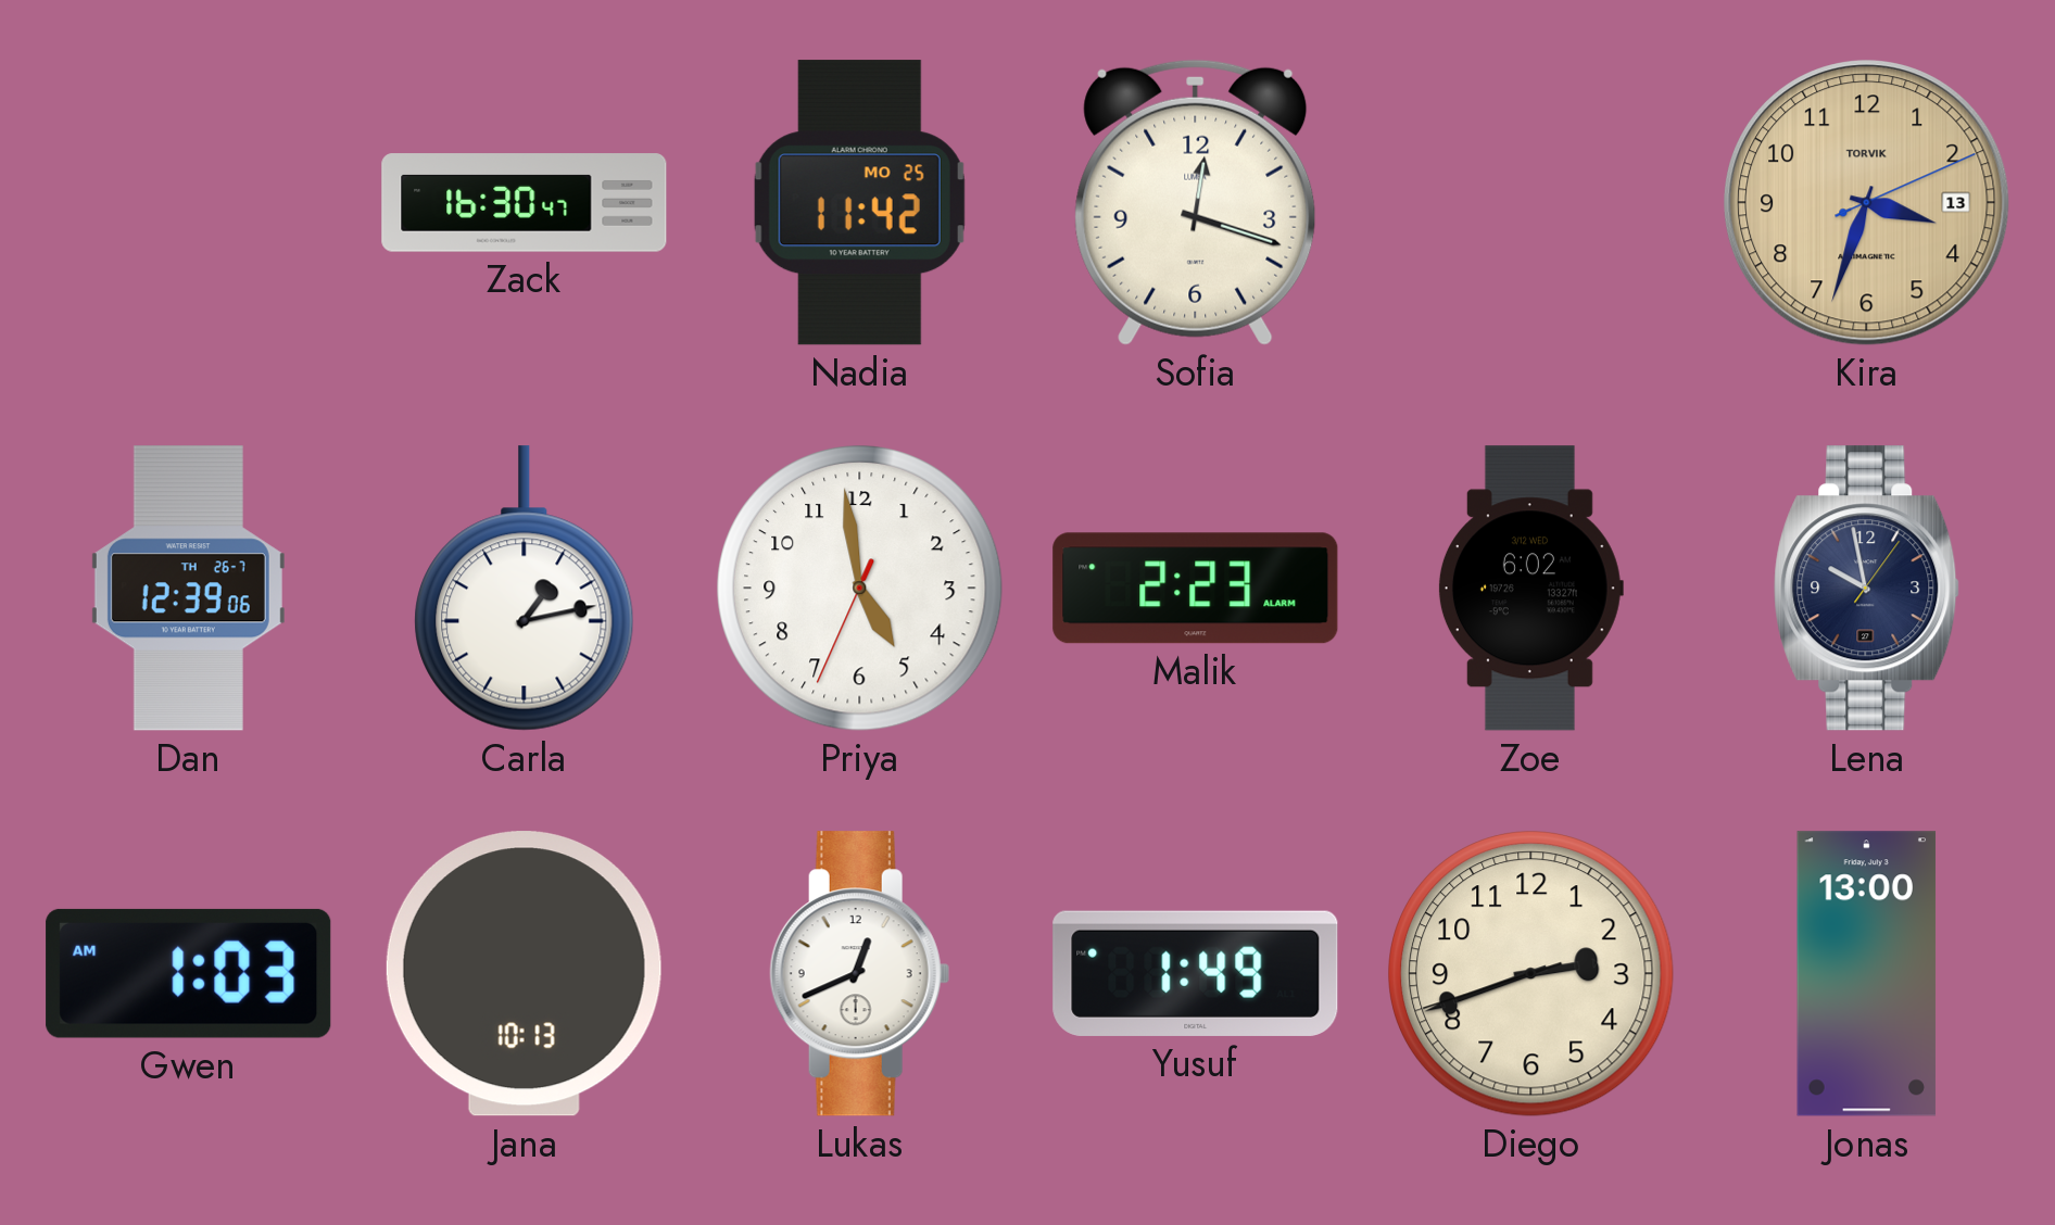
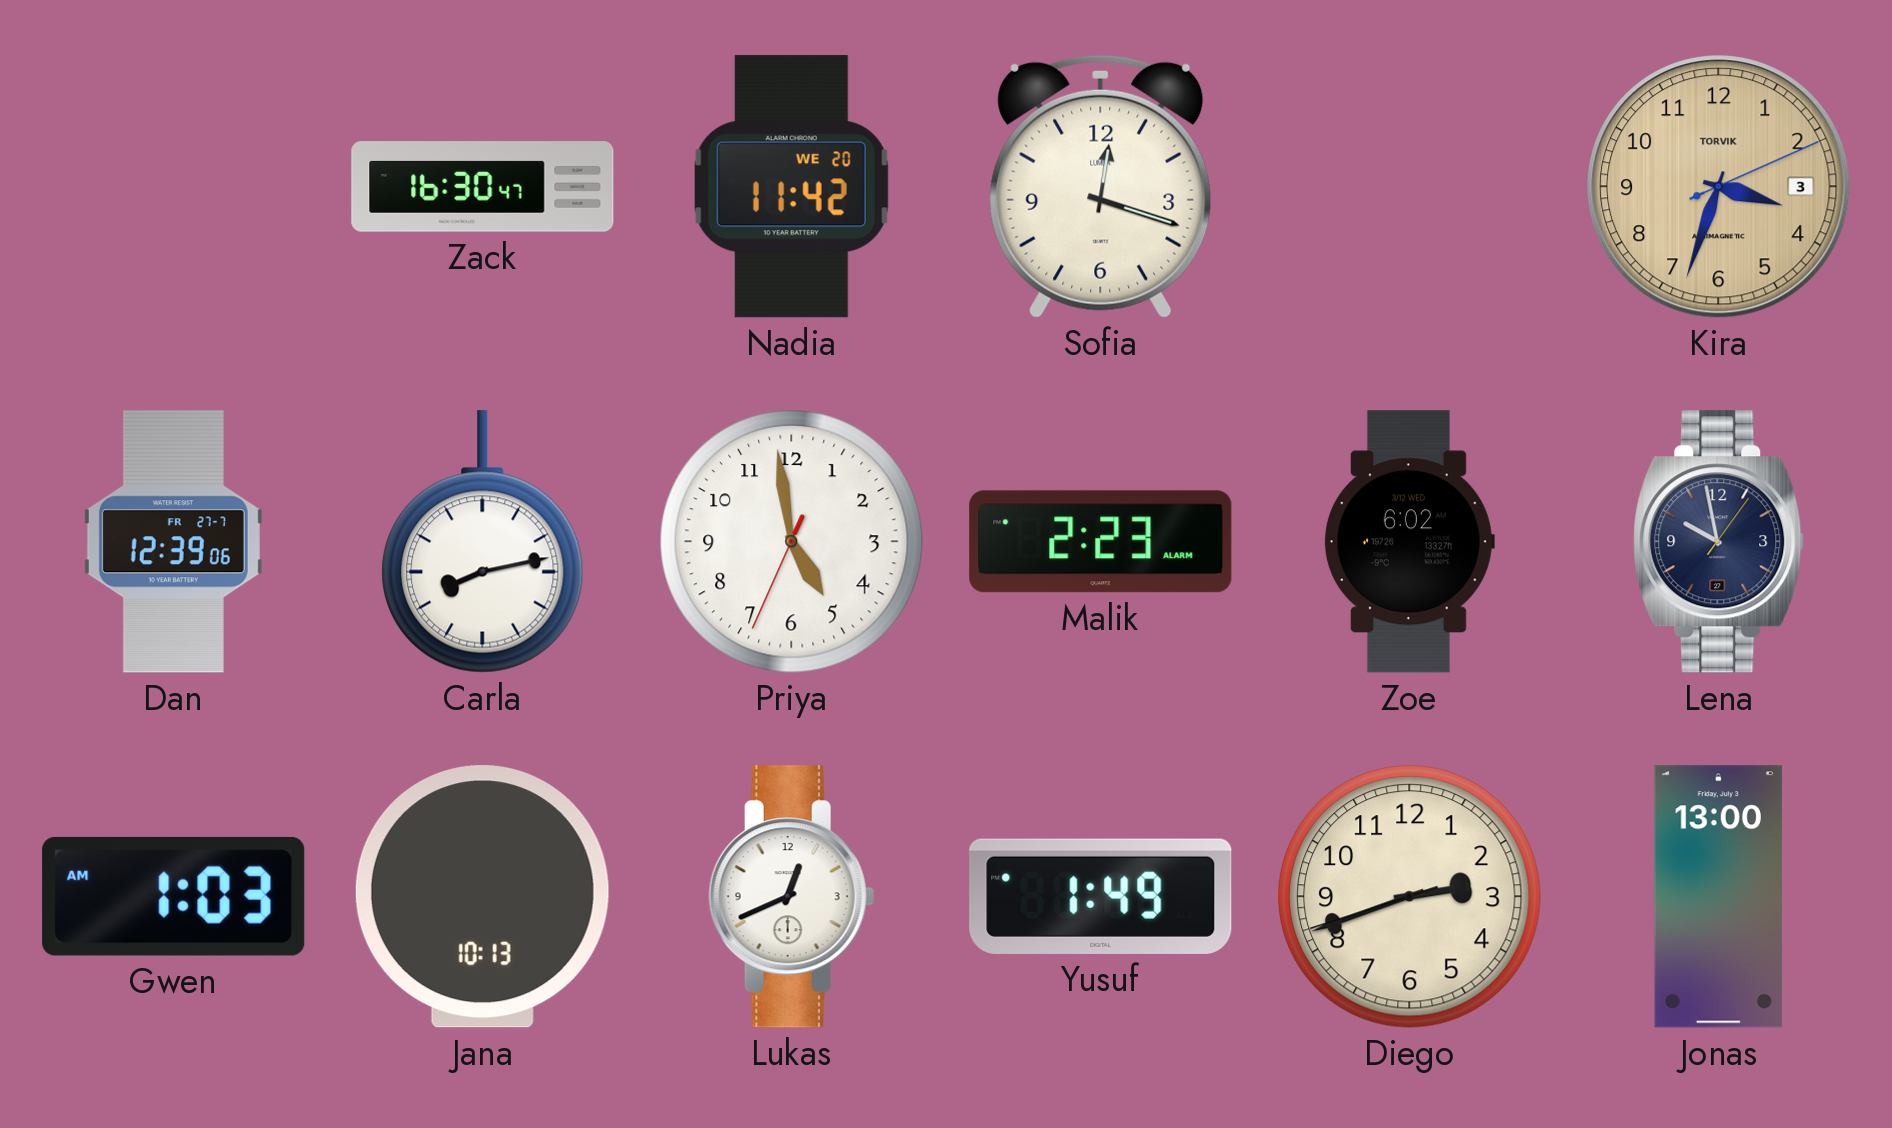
Nadia date: MO 25 -> WE 20 (791, 187)
Kira date: 13 -> 3 (1719, 187)
Dan date: TH 26-7 -> FR 27-7 (173, 542)
Carla: 1:13 -> 8:13 (483, 542)
